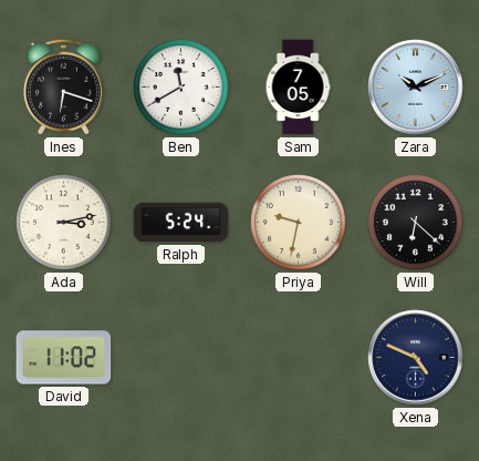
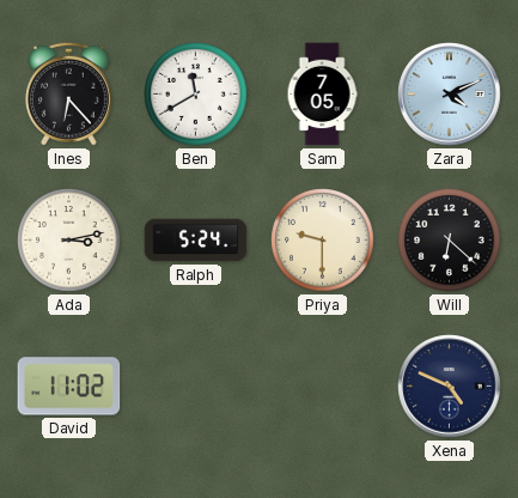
Ines: 6:18 -> 6:23 (68, 93)
Zara: 10:11 -> 4:11 (450, 95)
Priya: 9:32 -> 9:30 (323, 241)
